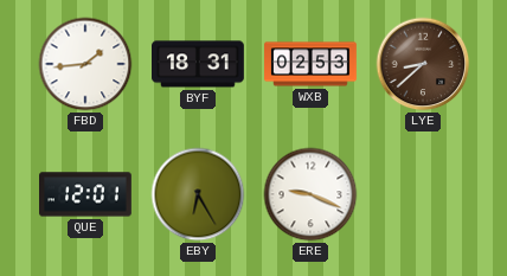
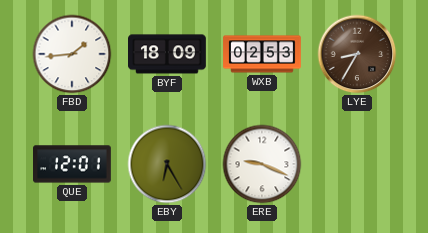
BYF: 18:31 -> 18:09 (168, 54)
LYE: 8:38 -> 8:35 (357, 54)
